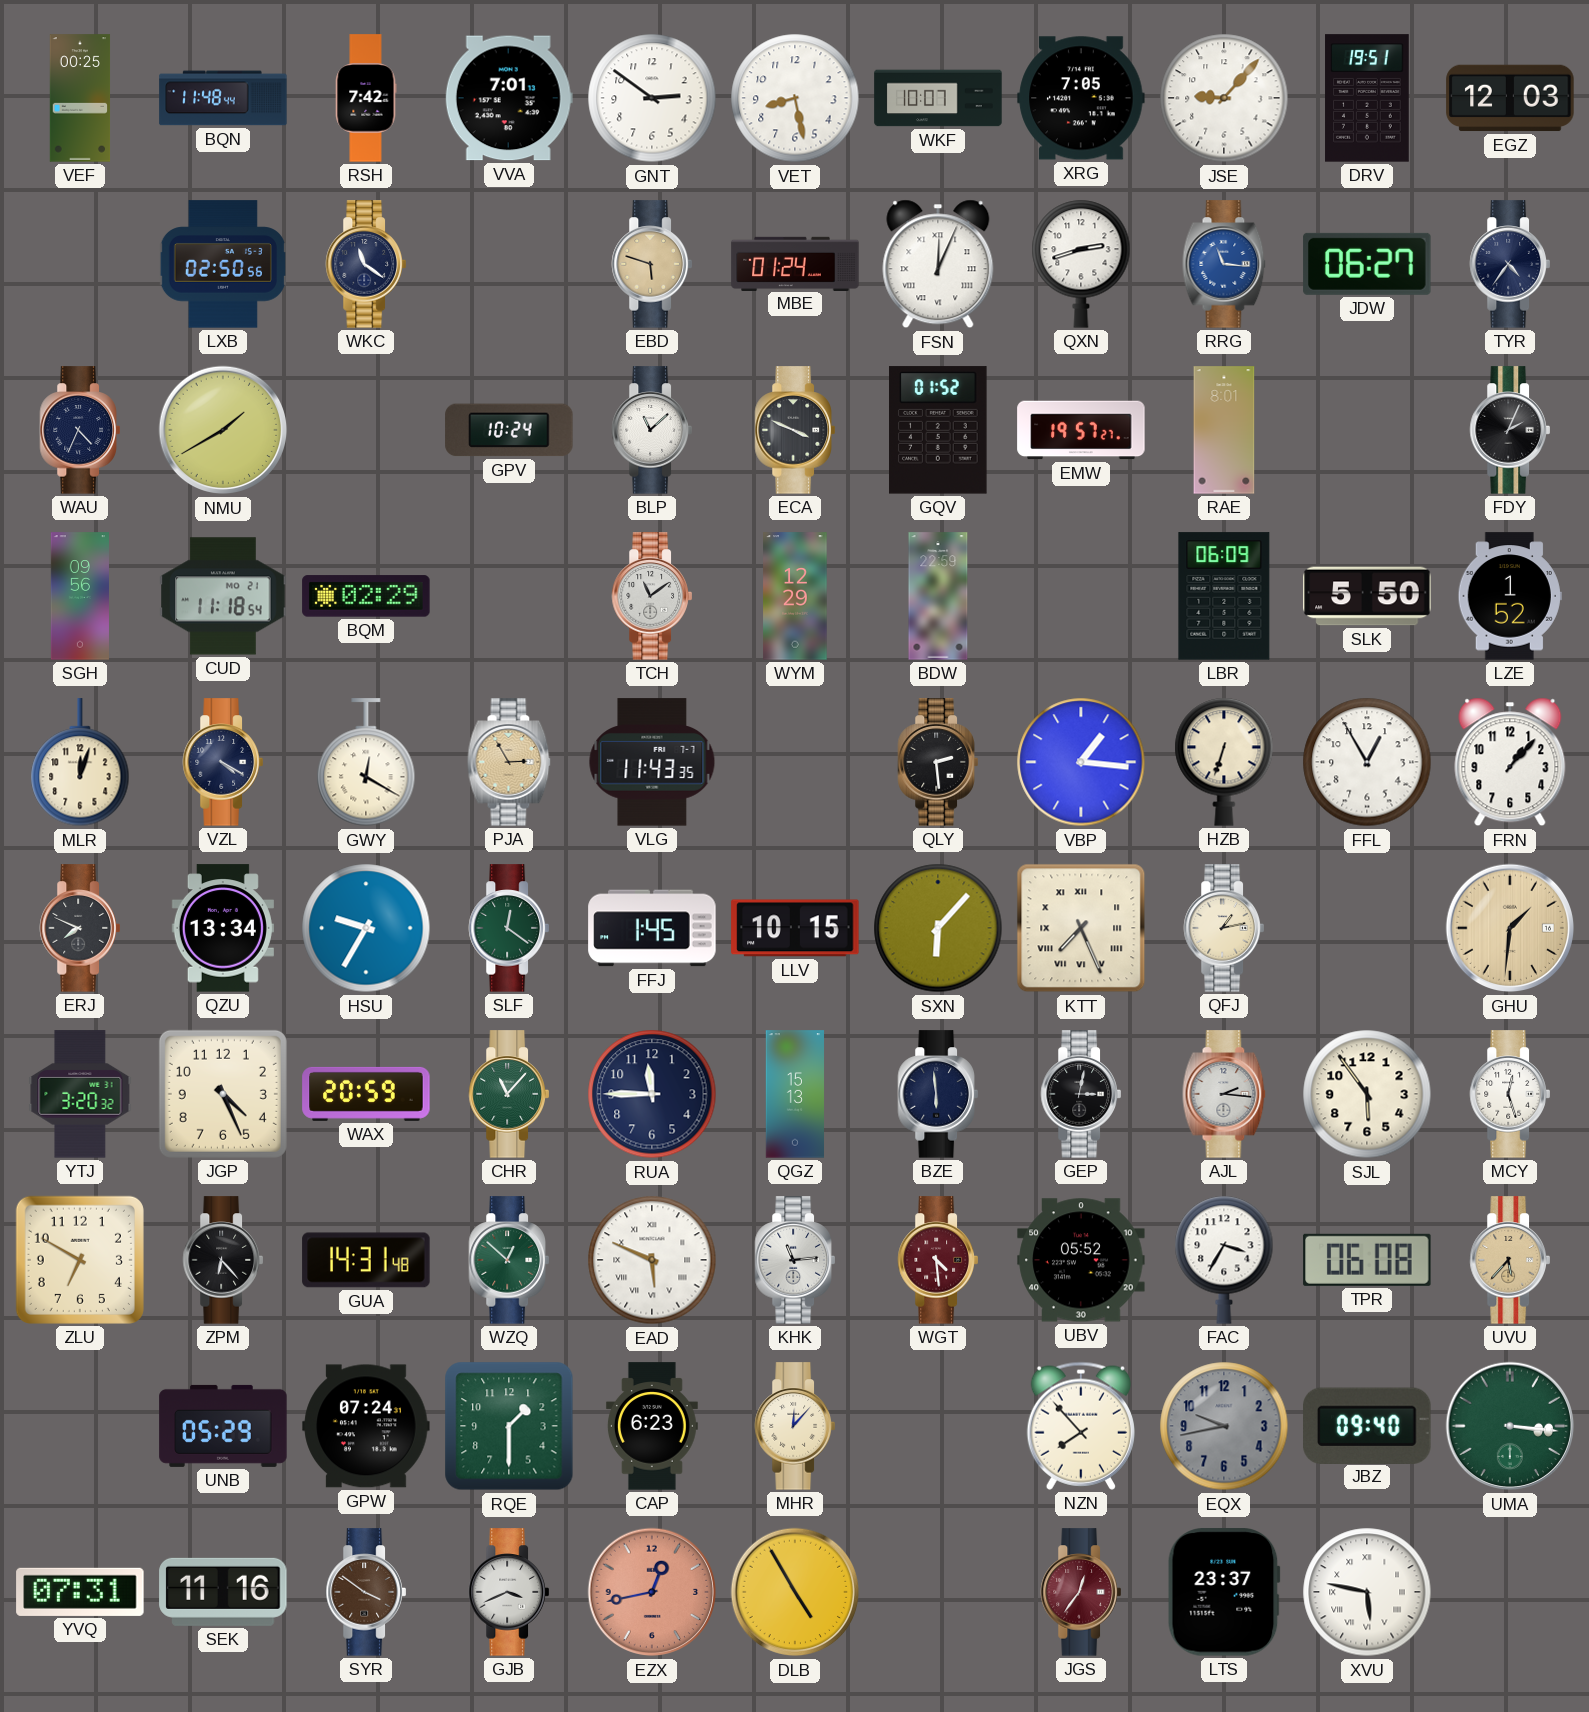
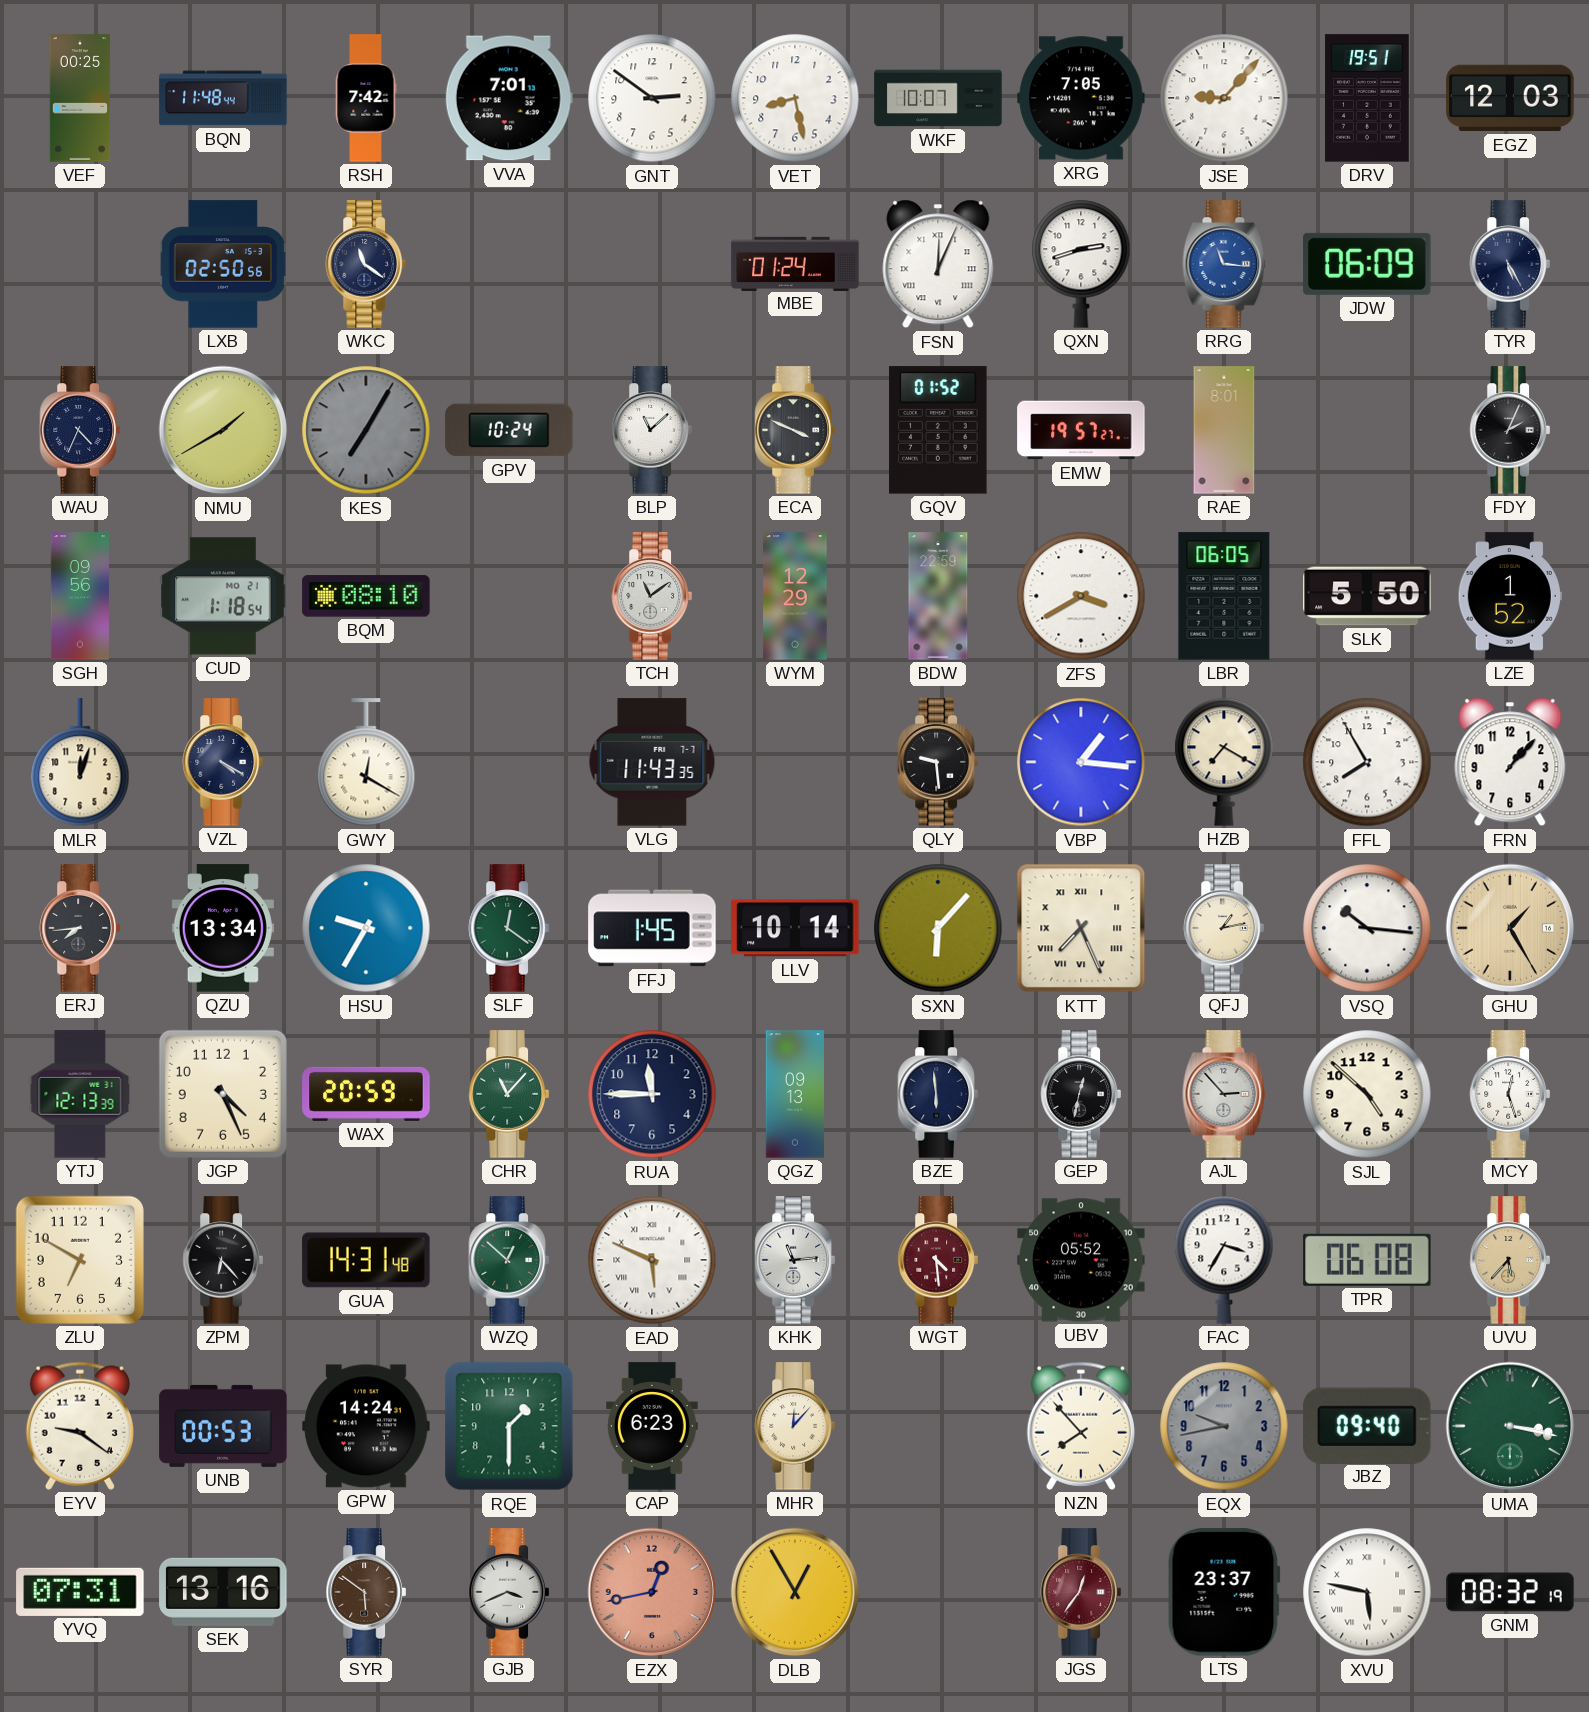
EBD: 5:48 -> none (652, 264)
JDW: 06:27 -> 06:09 (1367, 264)
TYR: 4:36 -> 5:25 (1510, 264)
KES: none -> 7:05 (366, 430)
CUD: 11:18 -> 1:18 (223, 596)
BQM: 02:29 -> 08:10 (366, 596)
ZFS: none -> 3:40 (1081, 596)
LBR: 06:09 -> 06:05 (1224, 596)
PJA: 2:55 -> none (509, 762)
QLY: 2:29 -> 9:29 (938, 762)
HZB: 6:33 -> 7:20 (1224, 762)
FFL: 12:55 -> 7:55 (1367, 762)
ERJ: 7:49 -> 7:44 (80, 928)
LLV: 10:15 -> 10:14 (795, 928)
VSQ: none -> 10:16 (1367, 928)
GHU: 1:31 -> 1:25 (1510, 928)
YTJ: 3:20 -> 12:13 (80, 1094)
QGZ: 15:13 -> 09:13 (795, 1094)
GEP: 3:02 -> 12:32 (1081, 1094)
AJL: 2:16 -> 2:53 (1224, 1094)
SJL: 5:54 -> 4:52 (1367, 1094)
EYV: none -> 9:21 (80, 1426)
UNB: 05:29 -> 00:53 (223, 1426)
GPW: 07:24 -> 14:24 (366, 1426)
UMA: 3:16 -> 3:17 (1510, 1426)
SEK: 11:16 -> 13:16 (223, 1592)
SYR: 3:51 -> 5:51 (366, 1592)
DLB: 4:55 -> 12:55 (795, 1592)
GNM: none -> 08:32 (1510, 1592)
